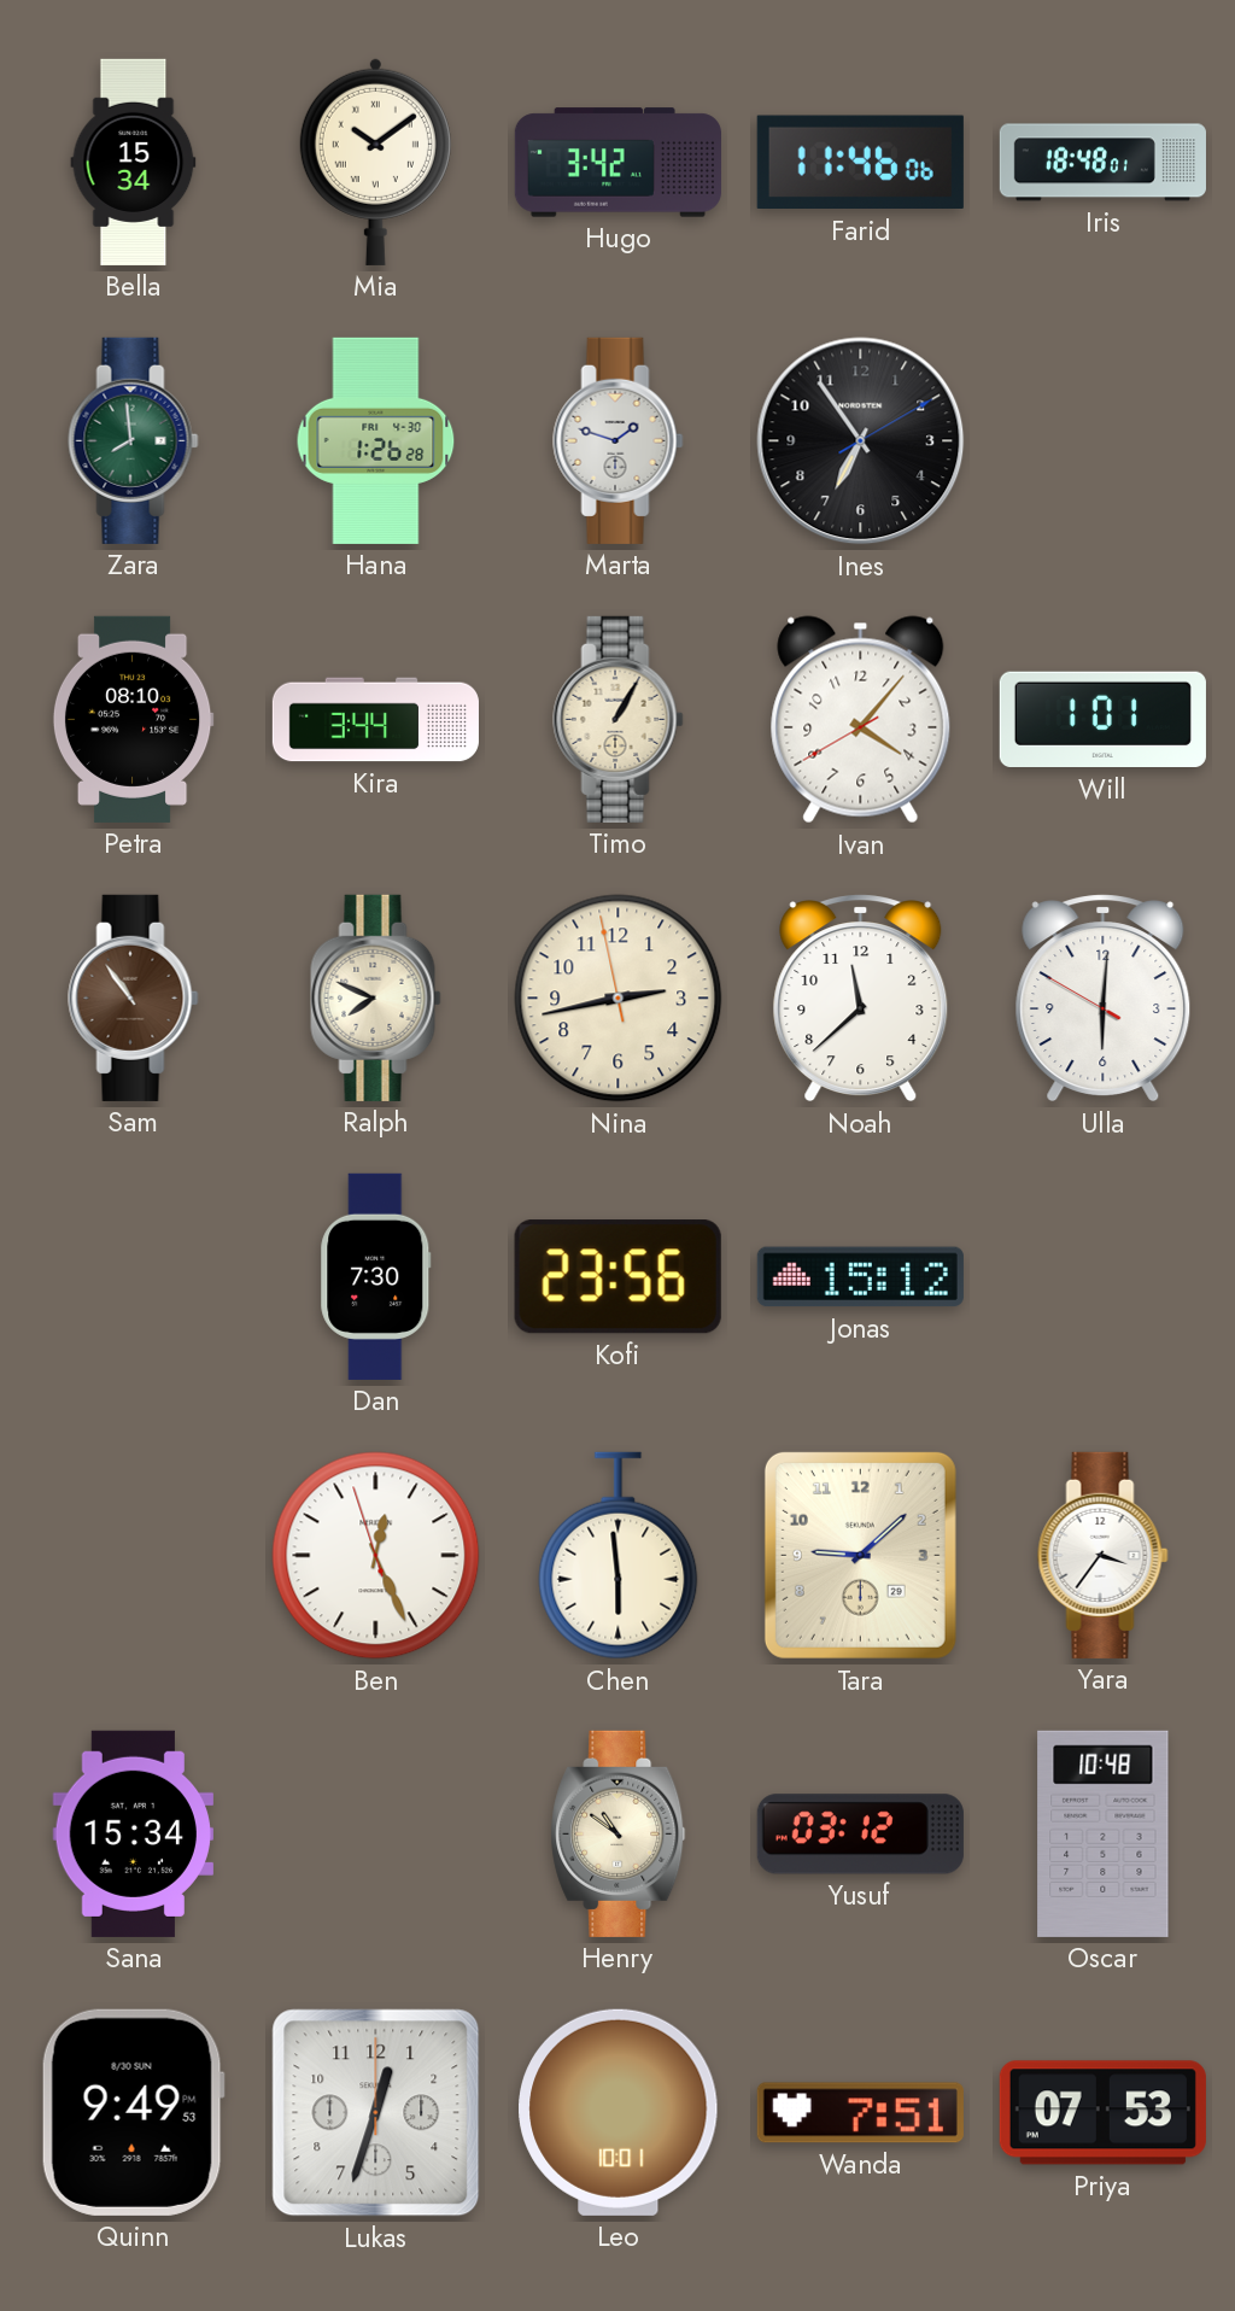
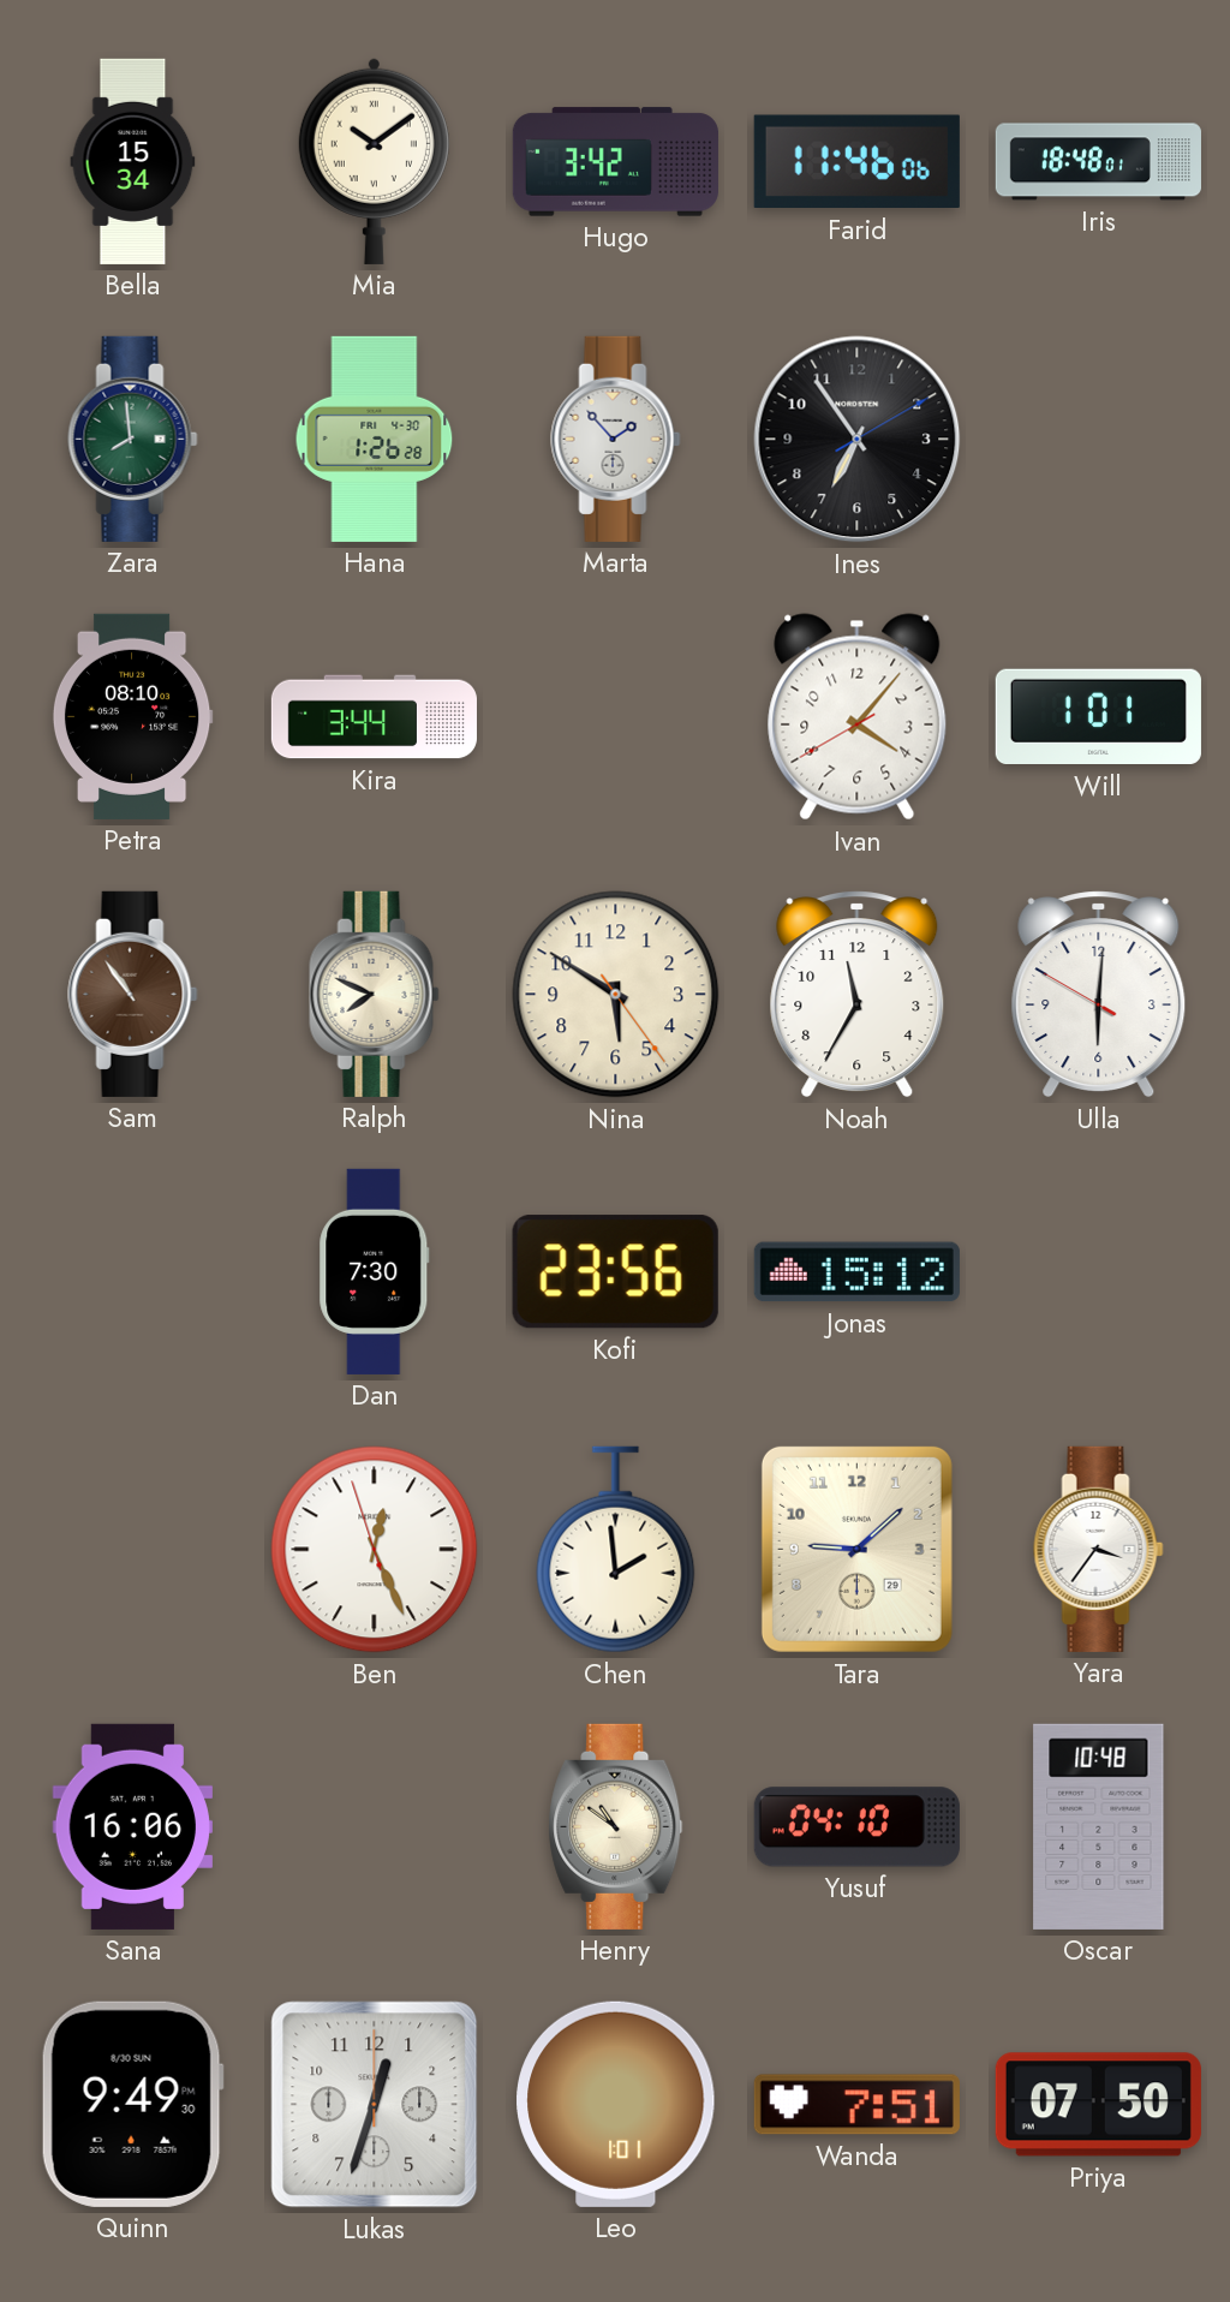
Marta: 1:48 -> 1:53 (616, 439)
Timo: 1:05 -> none (619, 719)
Nina: 2:42 -> 5:50 (616, 995)
Noah: 11:38 -> 11:35 (858, 995)
Chen: 5:59 -> 1:59 (616, 1550)
Sana: 15:34 -> 16:06 (132, 1826)
Yusuf: 03:12 -> 04:10 (856, 1827)
Quinn: 9:49:53 PM -> 9:49:30 PM (132, 2104)
Leo: 10:01 -> 1:01 (616, 2104)
Priya: 07:53 -> 07:50 (1098, 2105)
